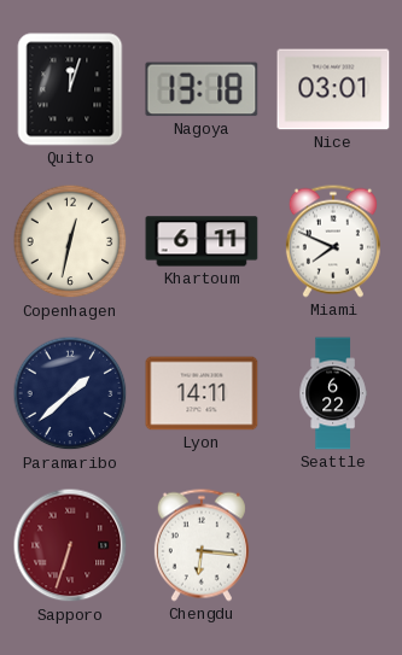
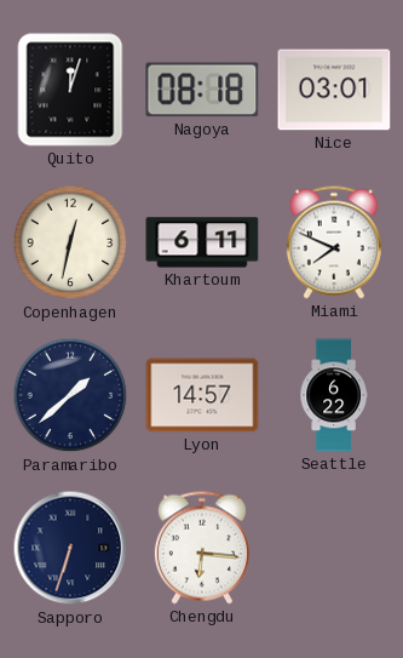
Nagoya: 13:18 -> 08:18 (202, 90)
Lyon: 14:11 -> 14:57 (202, 395)
Sapporo dial: burgundy -> navy (70, 548)
